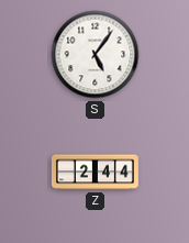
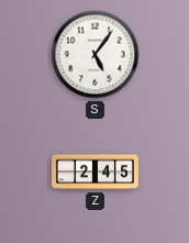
Z: 2:44 -> 2:45 (94, 173)
